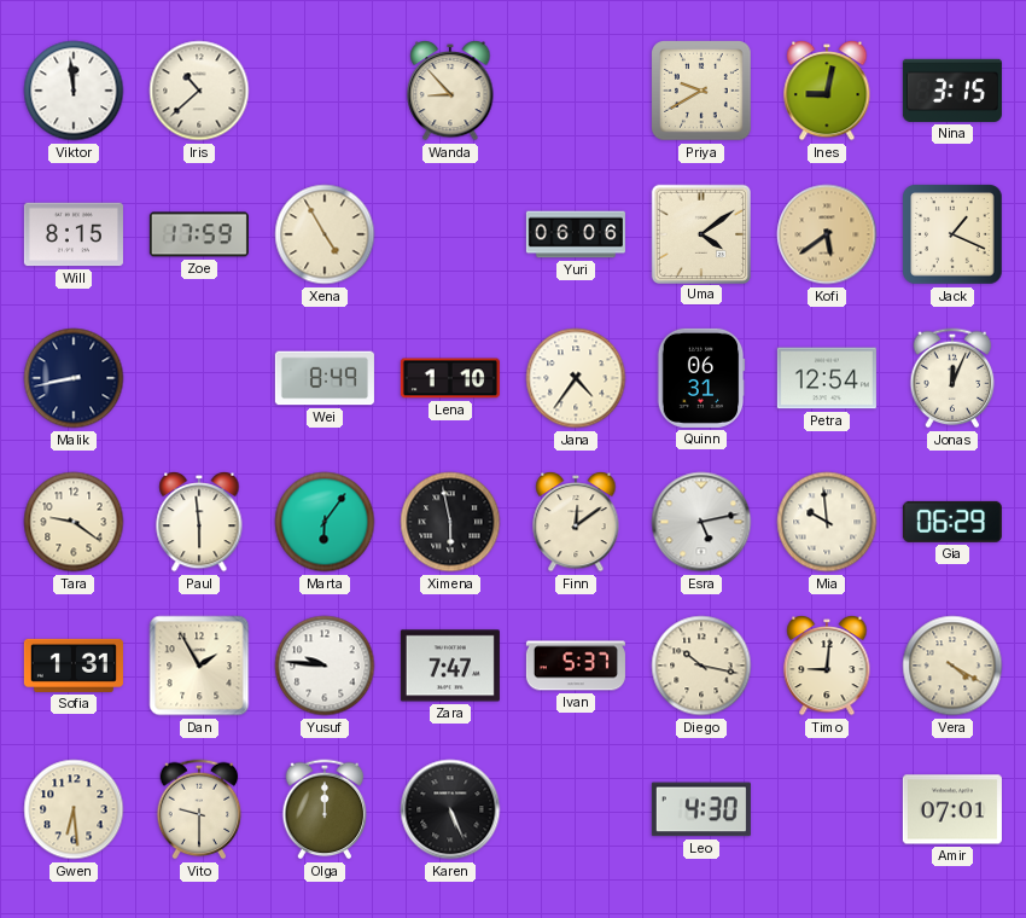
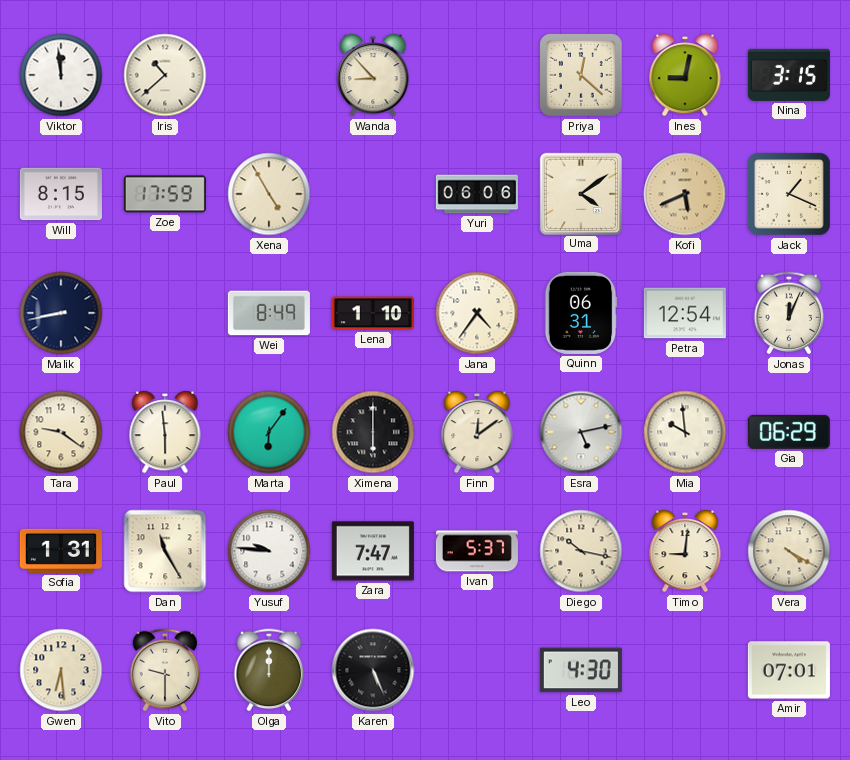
Priya: 9:40 -> 12:22 (582, 76)
Kofi: 5:39 -> 5:41 (685, 194)
Ximena: 5:58 -> 6:00 (373, 432)
Dan: 1:55 -> 11:25 (165, 551)
